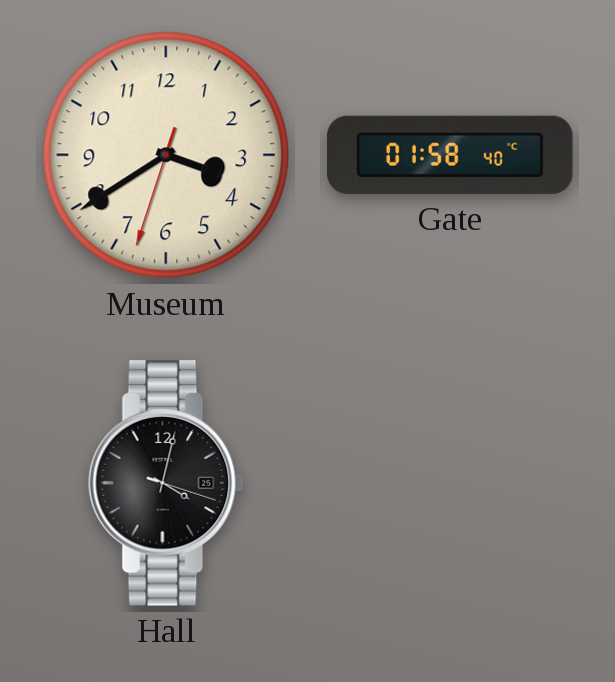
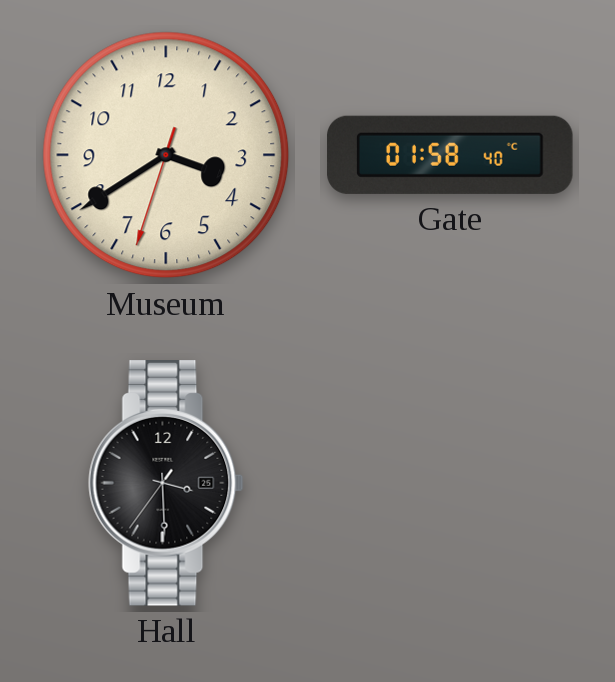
Hall: 4:02 -> 3:29 (166, 484)
